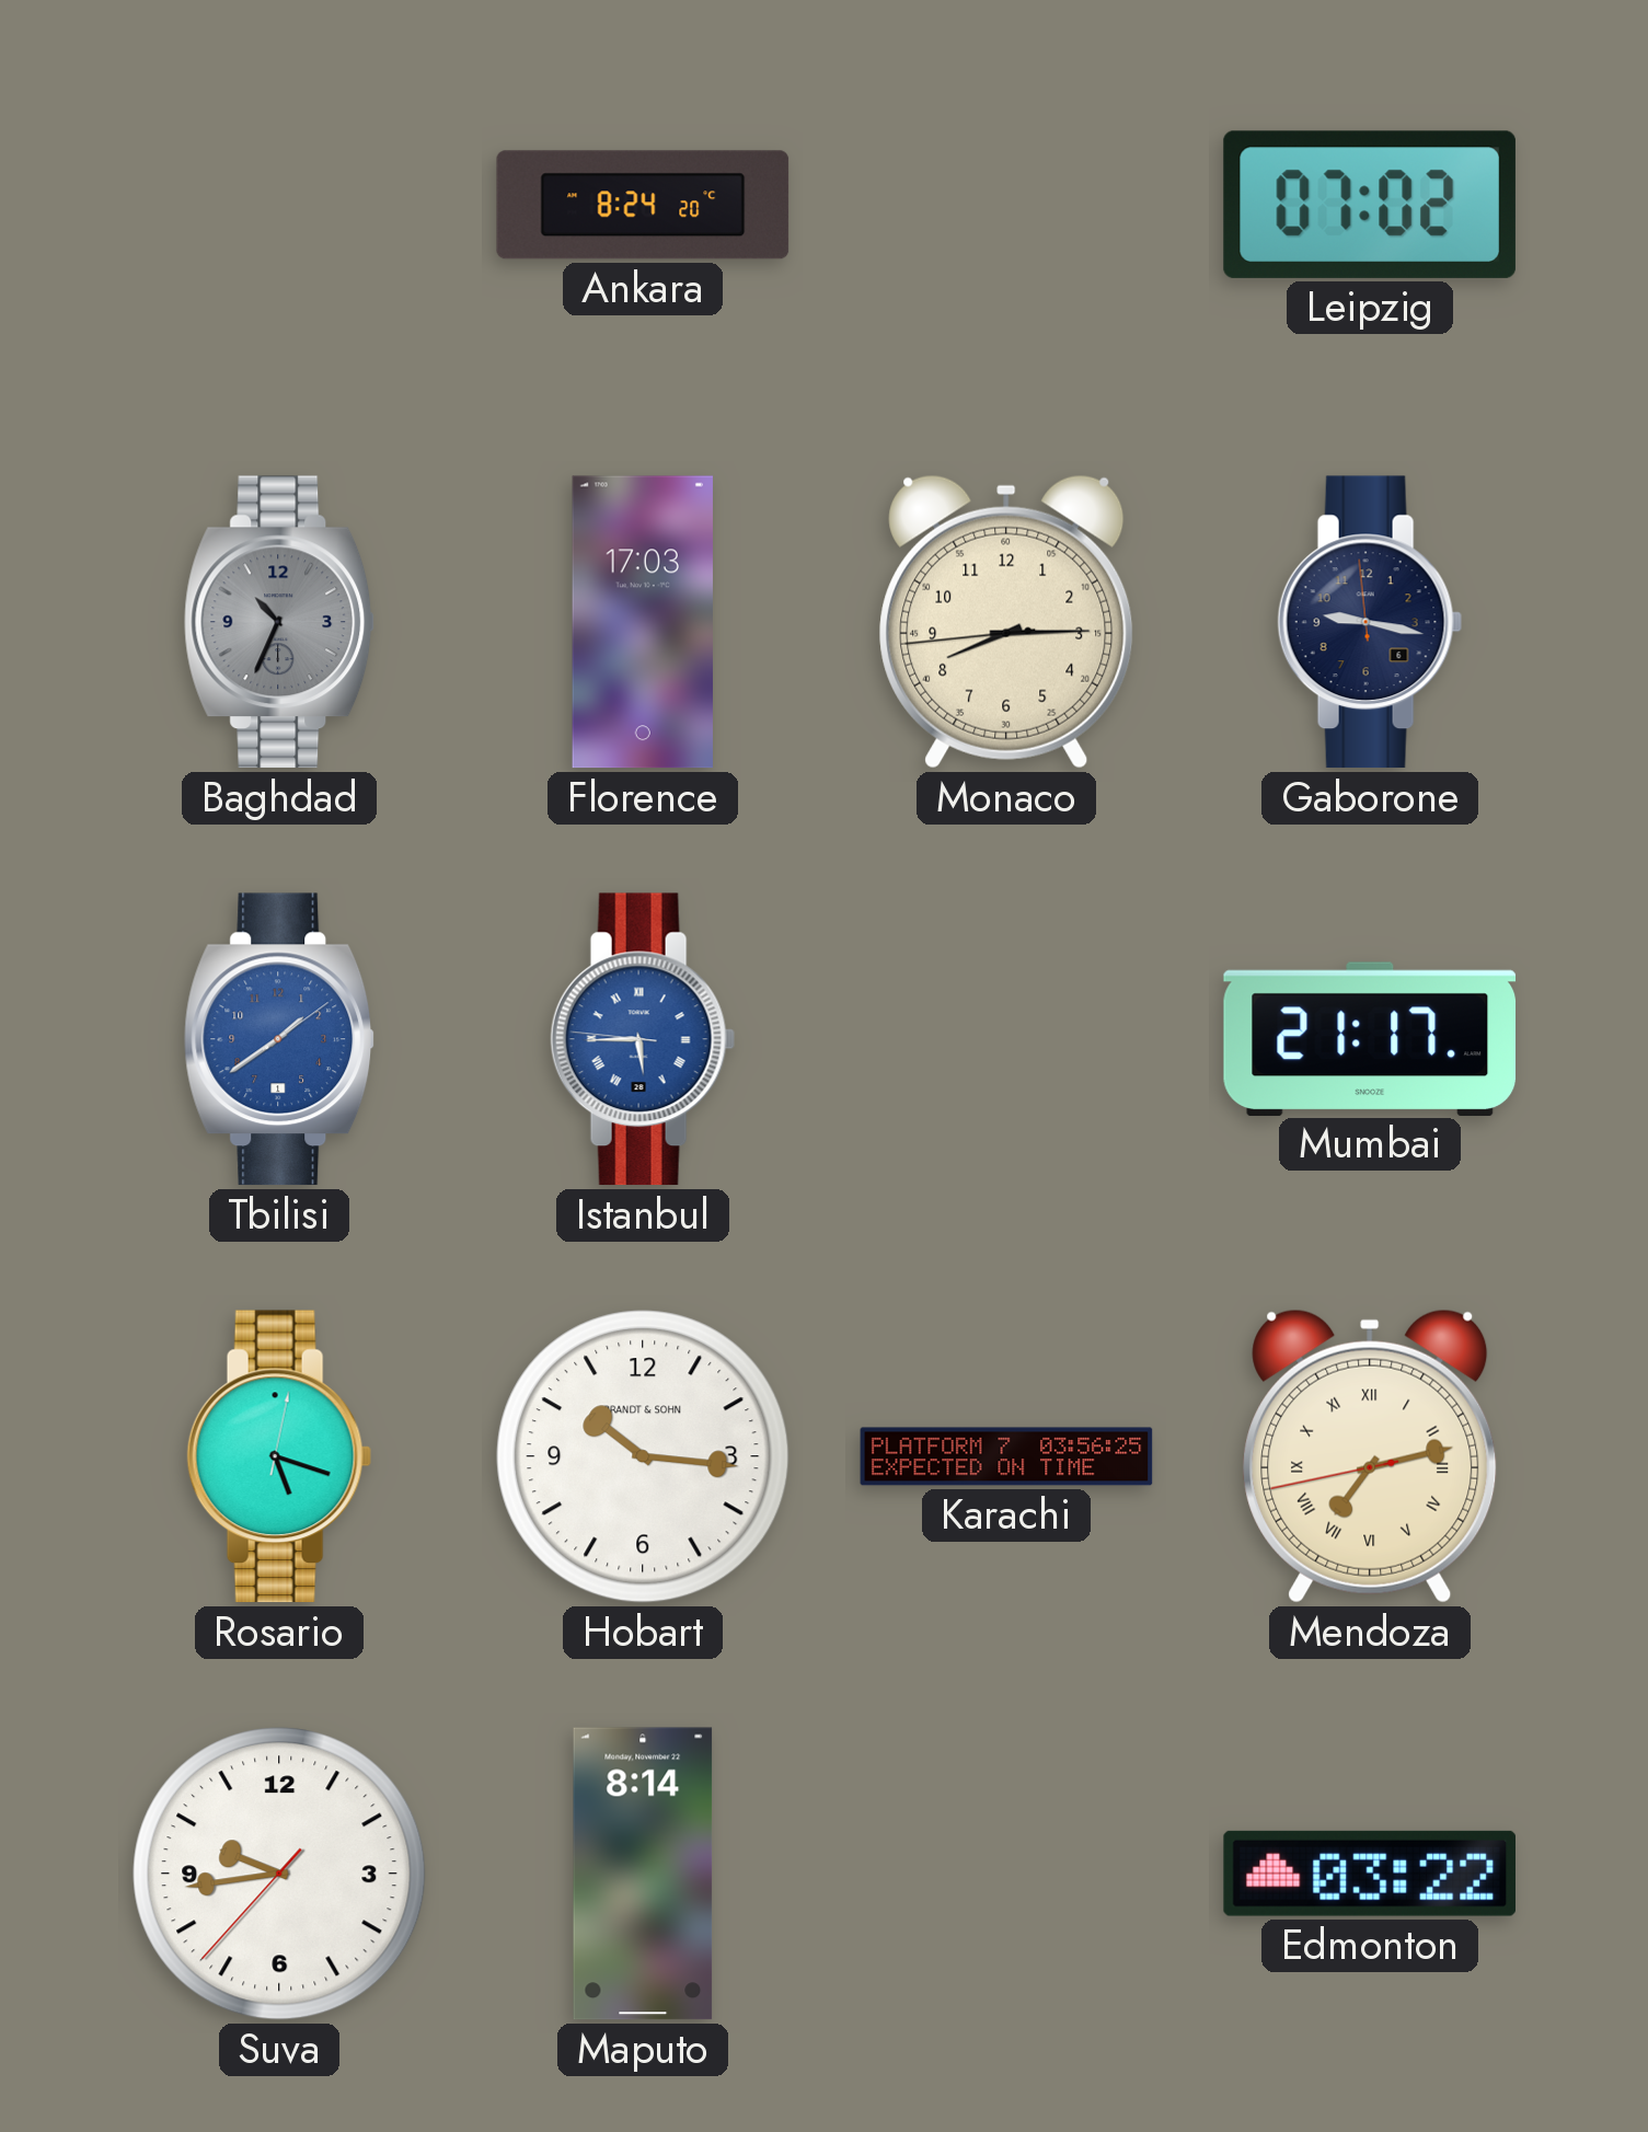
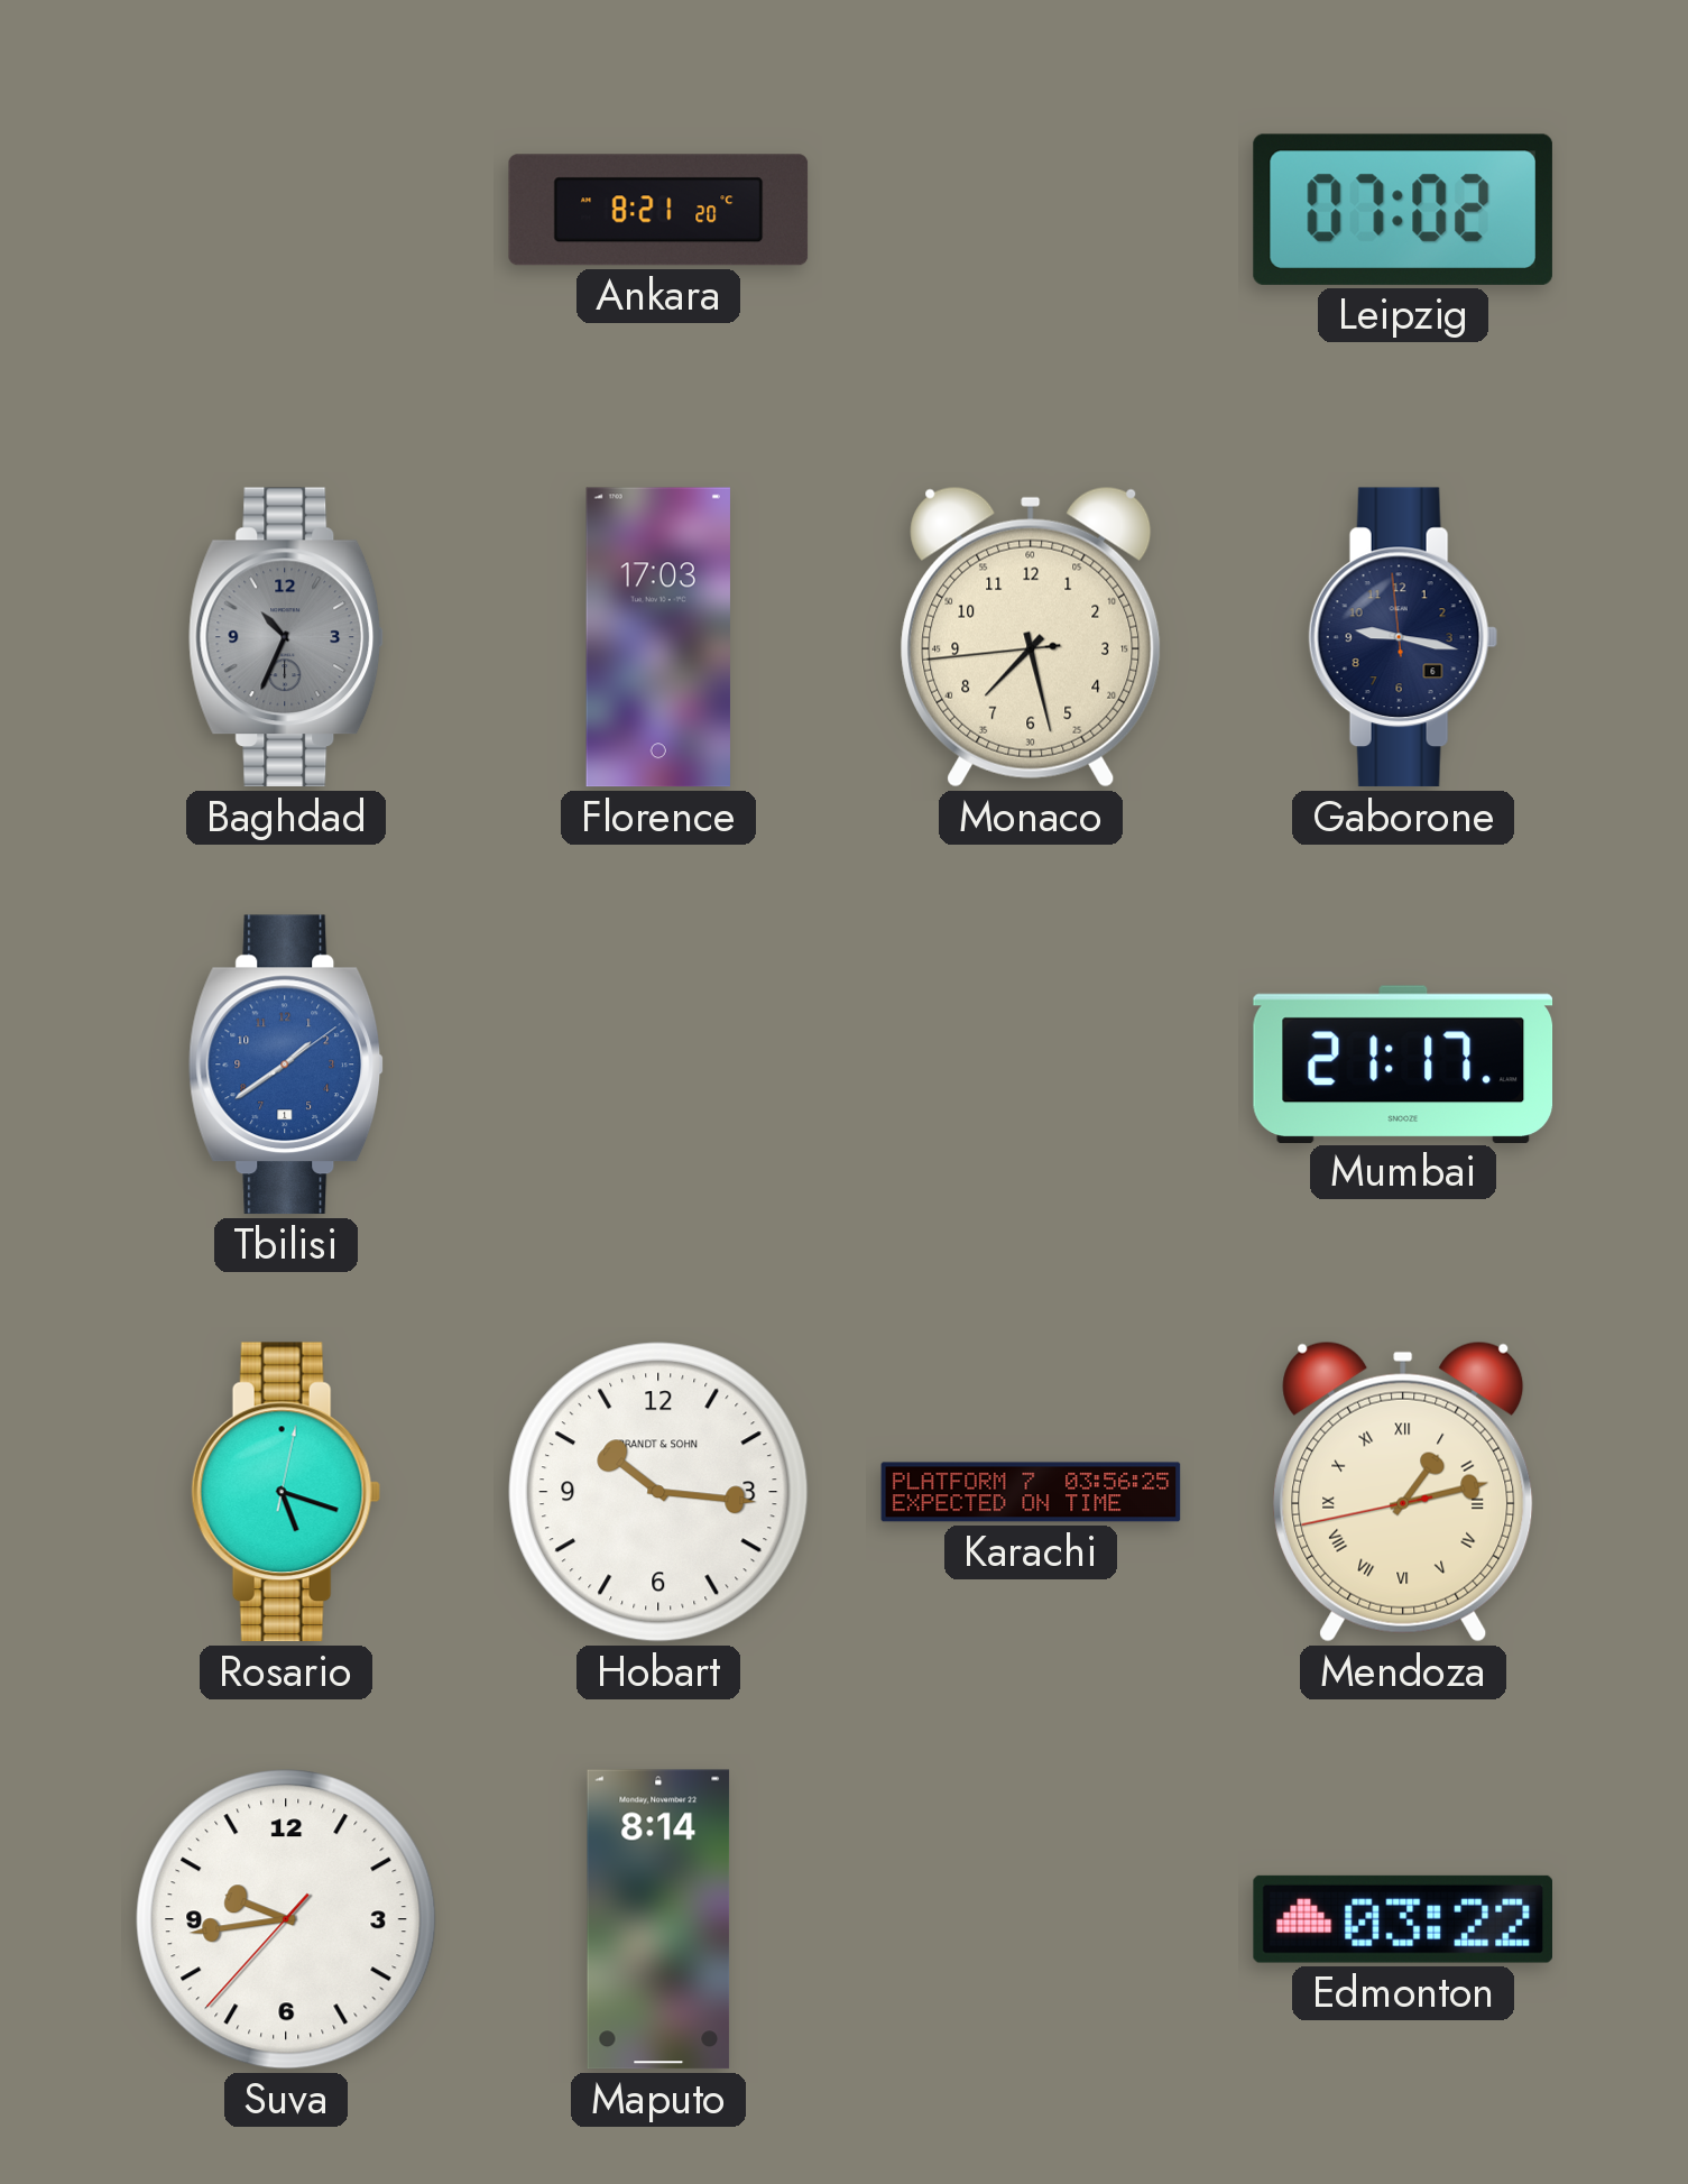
Ankara: 8:24 -> 8:21 (658, 210)
Monaco: 8:14 -> 7:27 (1031, 637)
Istanbul: 5:44 -> none (643, 1039)
Mendoza: 7:12 -> 1:12 (1403, 1492)
